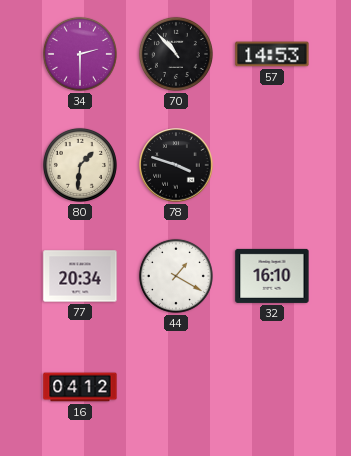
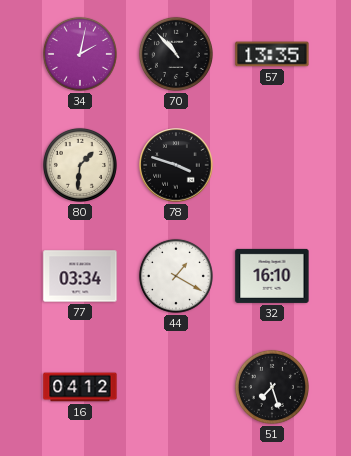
34: 2:30 -> 2:02 (80, 54)
57: 14:53 -> 13:35 (272, 54)
77: 20:34 -> 03:34 (80, 276)
51: none -> 7:27 (272, 387)
